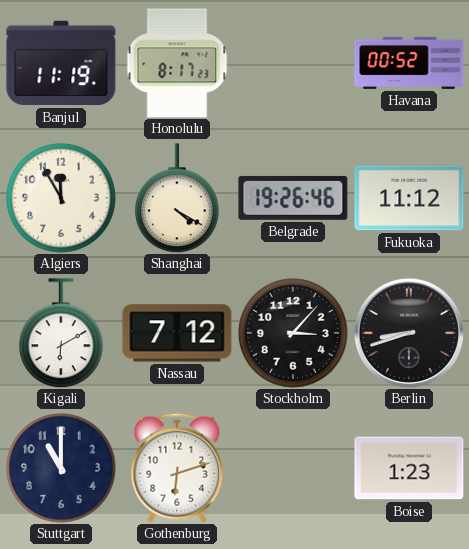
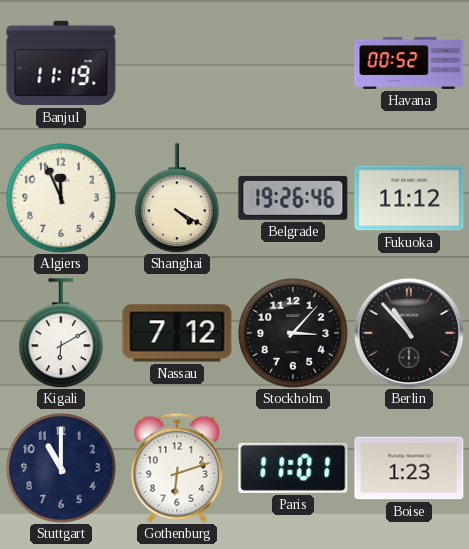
Honolulu: 8:17 -> none (177, 63)
Algiers: 11:55 -> 11:56 (62, 199)
Berlin: 8:42 -> 10:53 (409, 333)
Paris: none -> 11:01 (293, 468)
